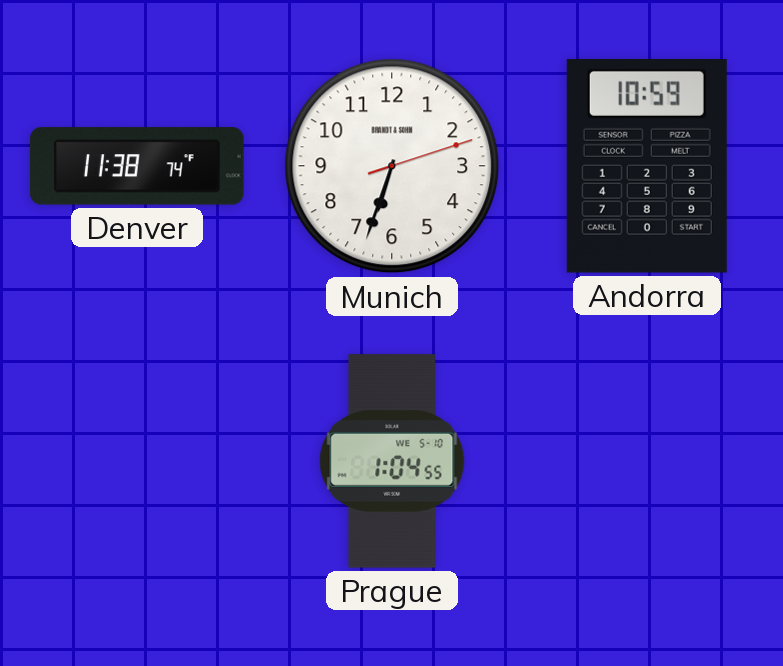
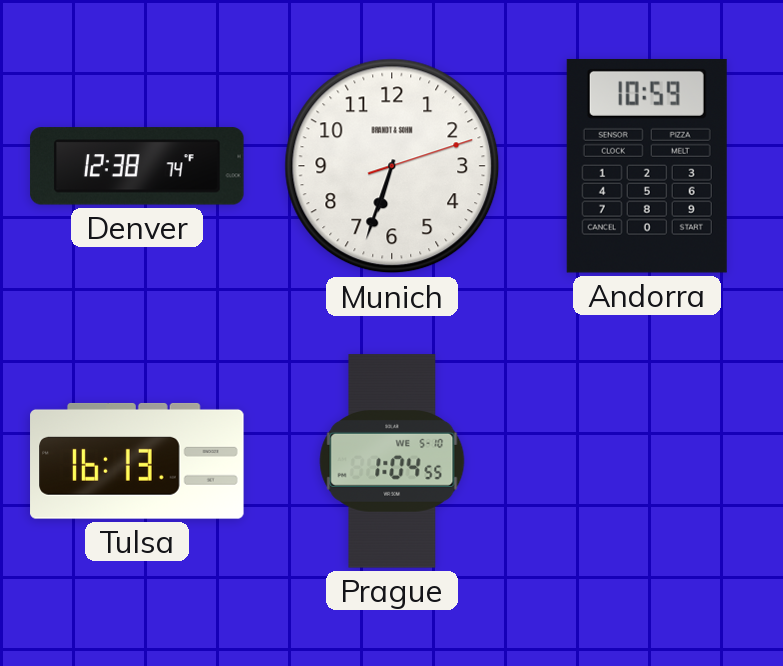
Denver: 11:38 -> 12:38 (137, 166)
Tulsa: none -> 16:13 (137, 461)
